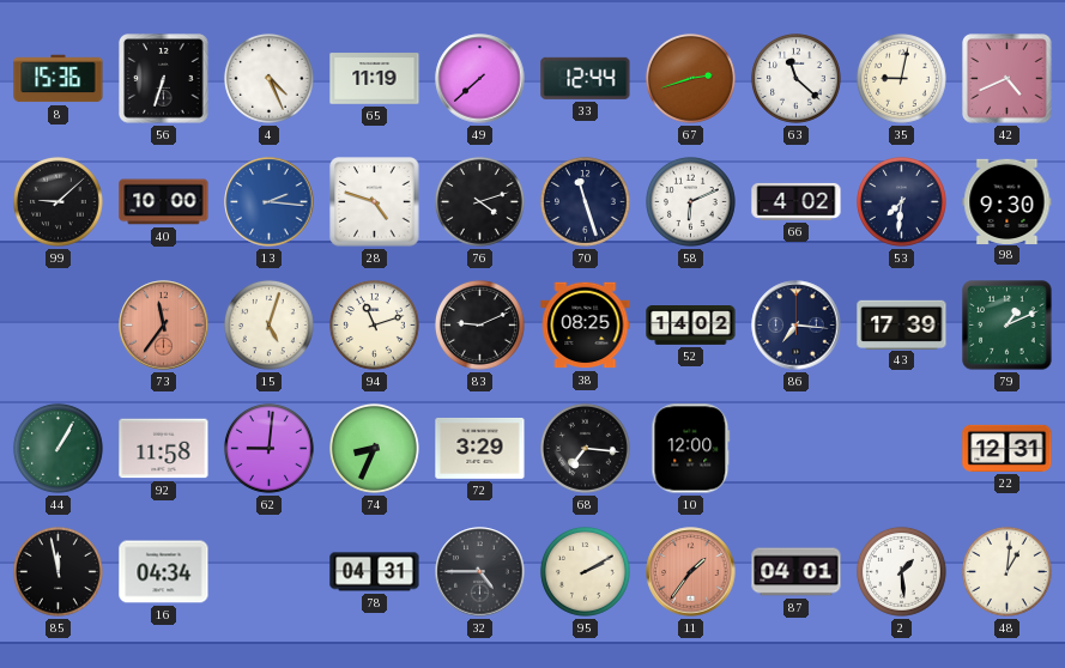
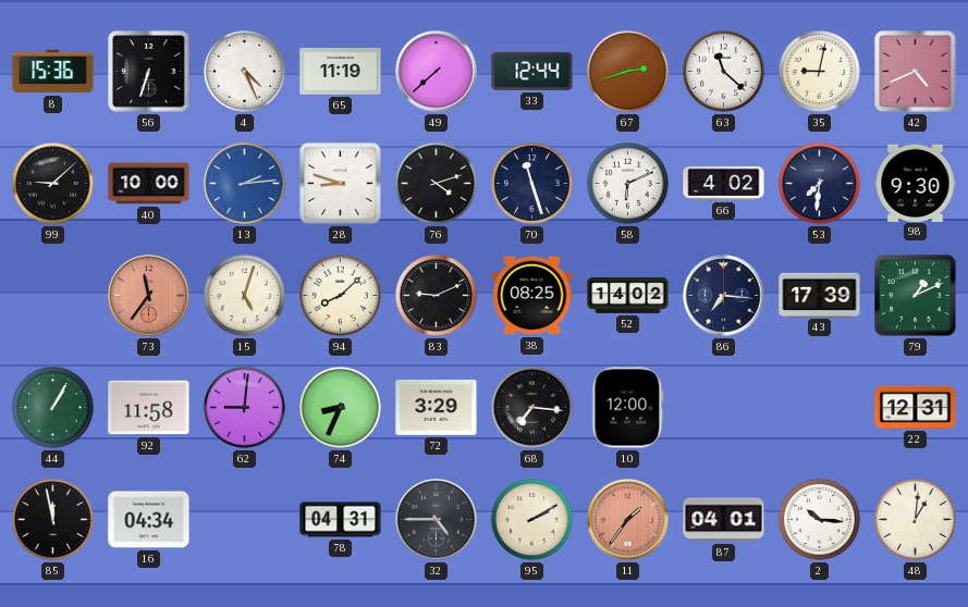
13: 2:16 -> 2:14 (245, 184)
28: 4:48 -> 8:48 (341, 184)
94: 11:12 -> 8:08 (340, 295)
2: 1:29 -> 10:16 (819, 519)
